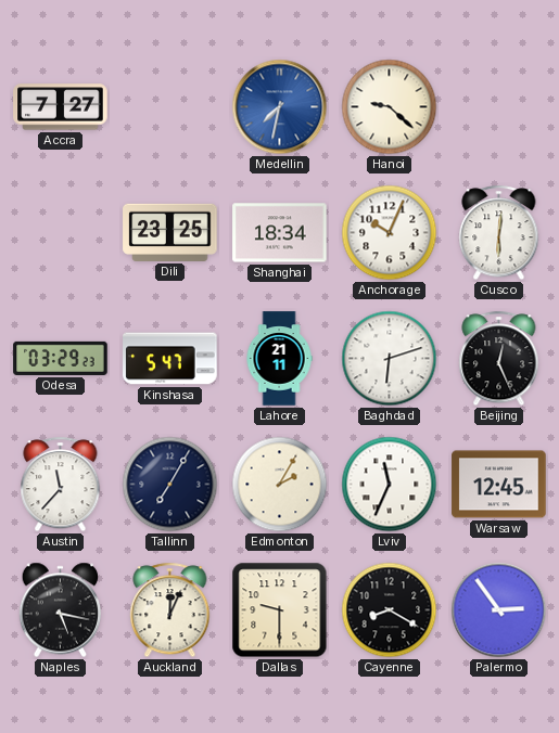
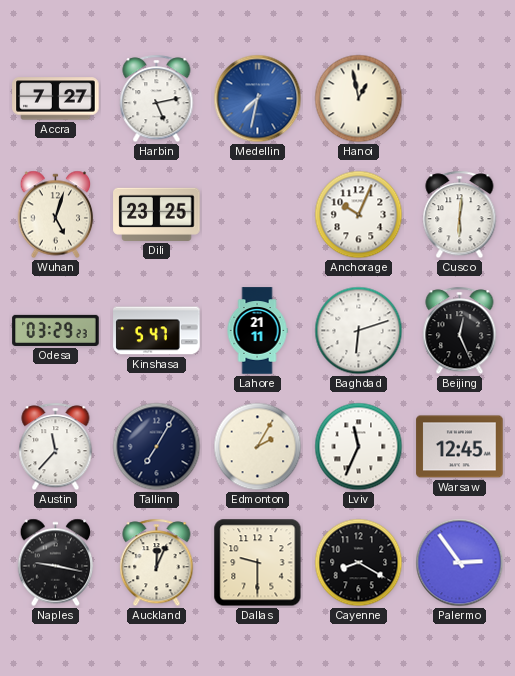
Harbin: none -> 5:13 (157, 99)
Hanoi: 9:22 -> 12:58 (359, 99)
Wuhan: none -> 5:03 (56, 215)
Shanghai: 18:34 -> none (280, 233)
Naples: 5:17 -> 9:17 (56, 563)
